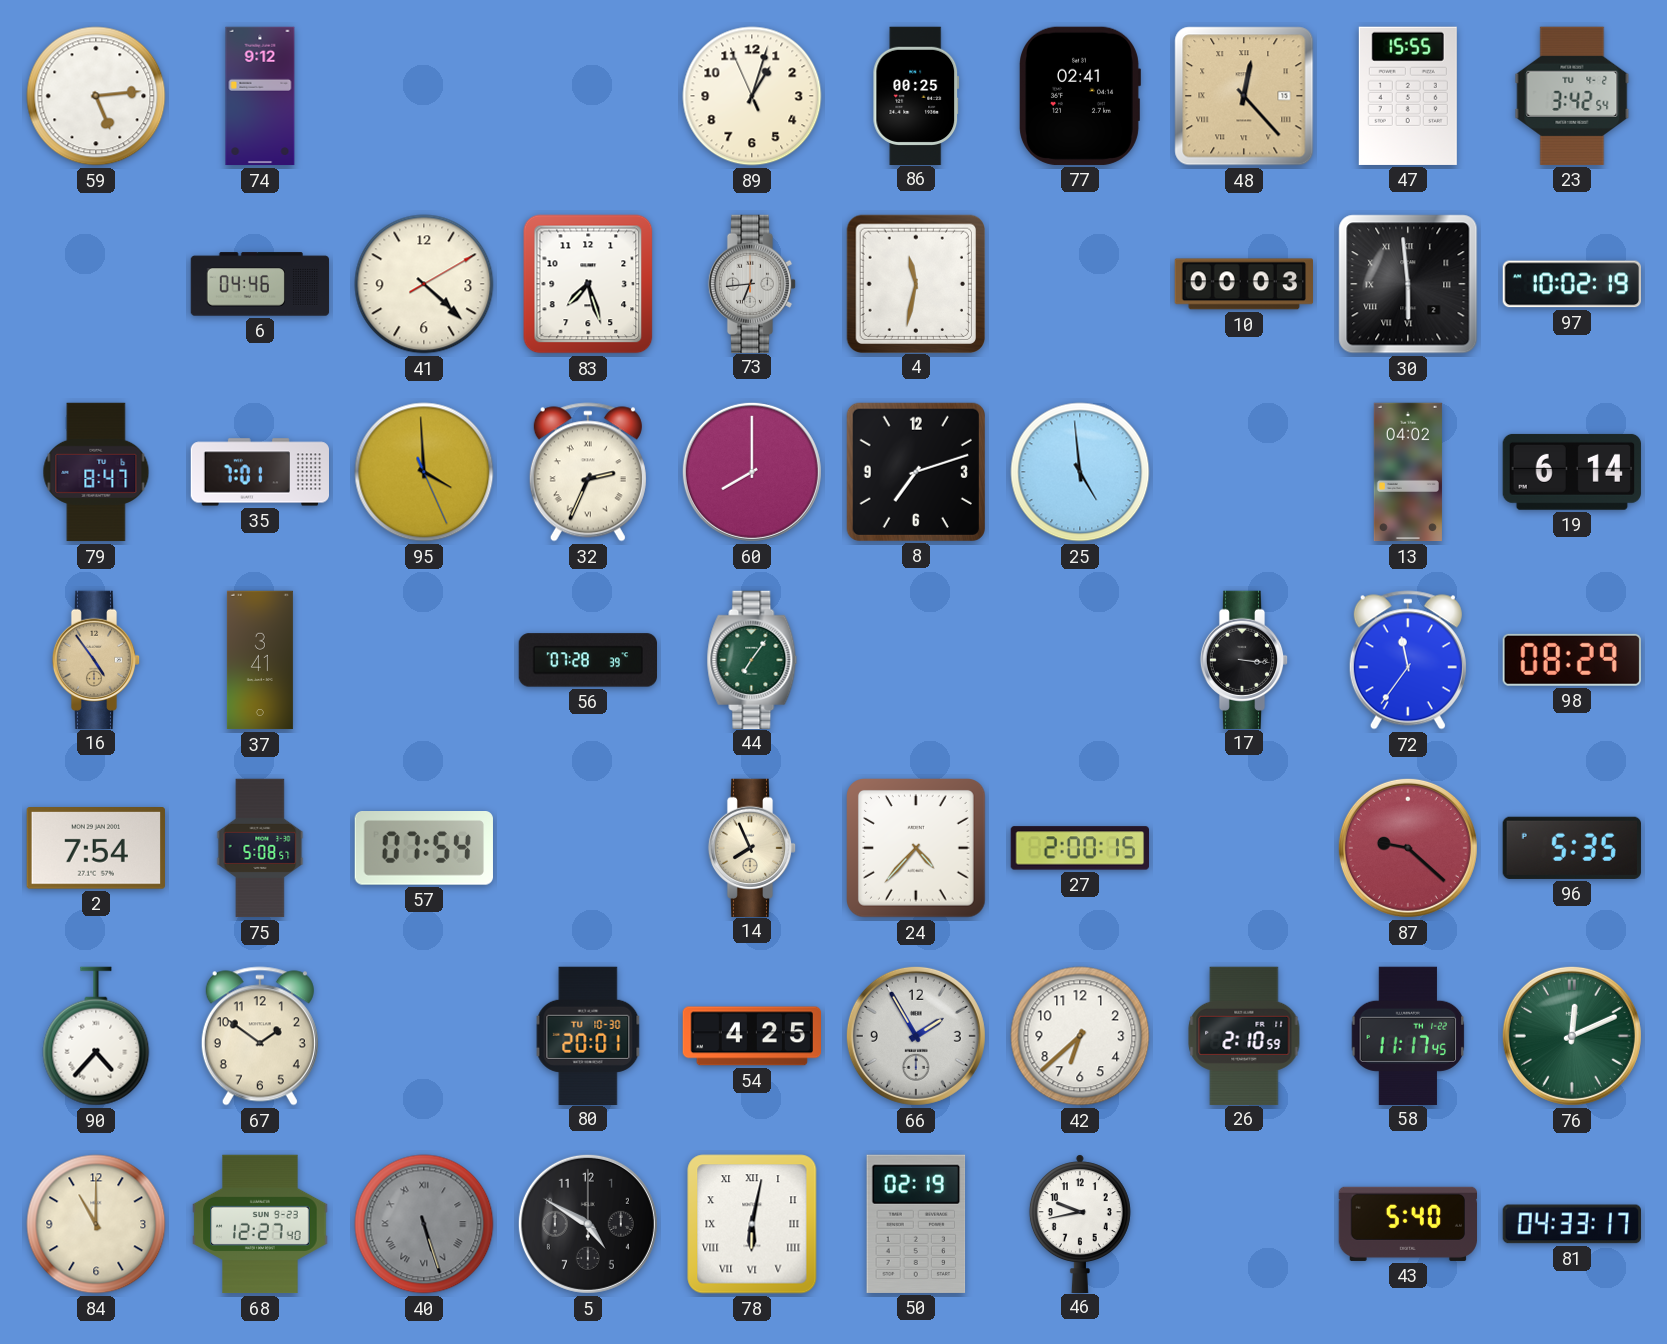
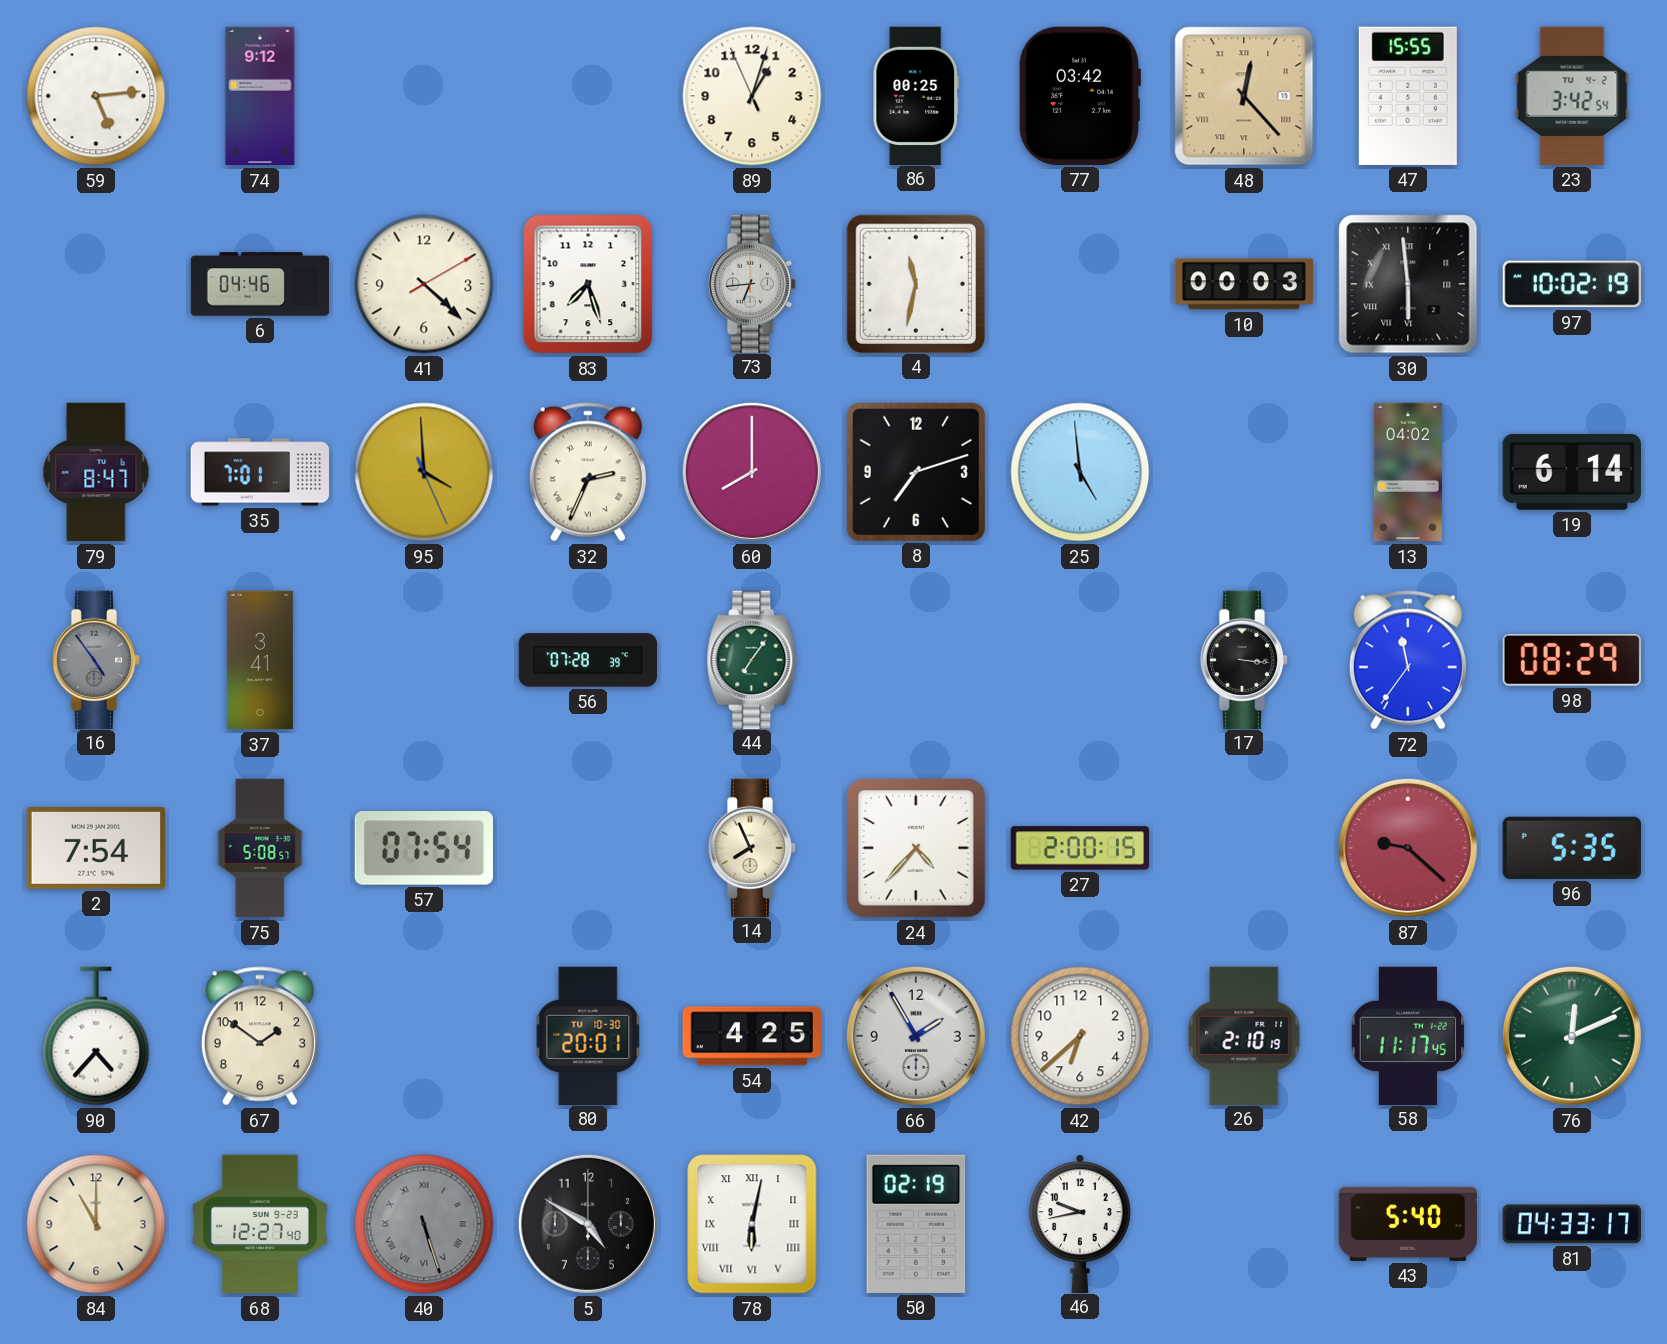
77: 02:41 -> 03:42 (1080, 96)
16 dial: champagne -> grey (96, 659)
26: 2:10:59 -> 2:10:19 (1244, 1035)
